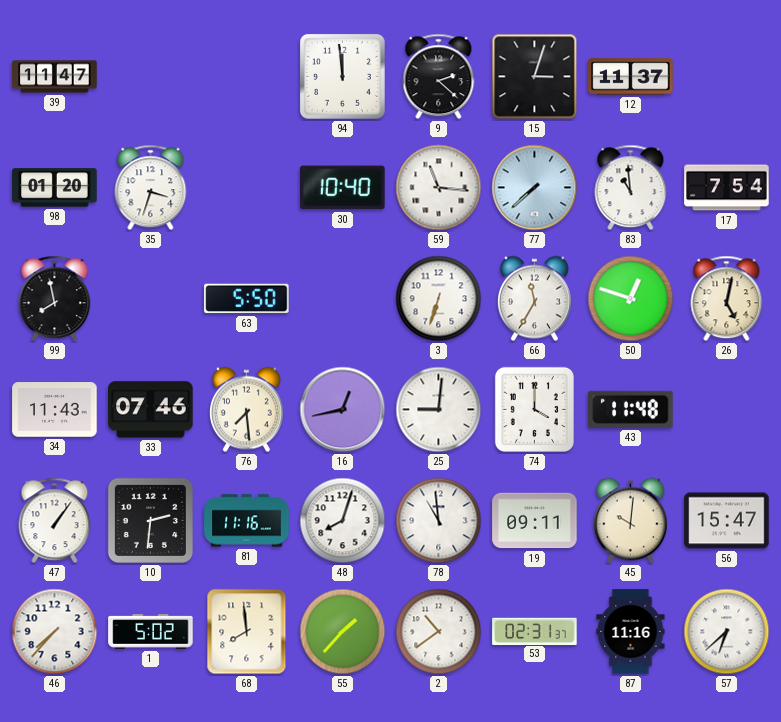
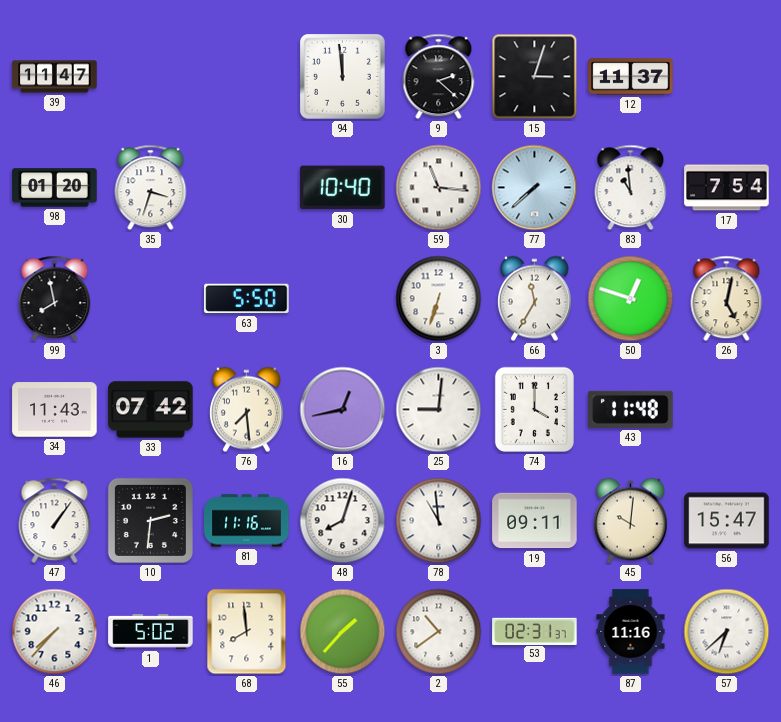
33: 07:46 -> 07:42 (151, 410)
